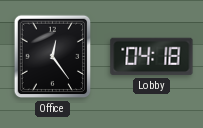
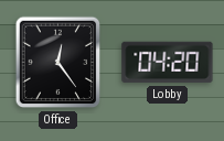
Lobby: 04:18 -> 04:20 (168, 63)
